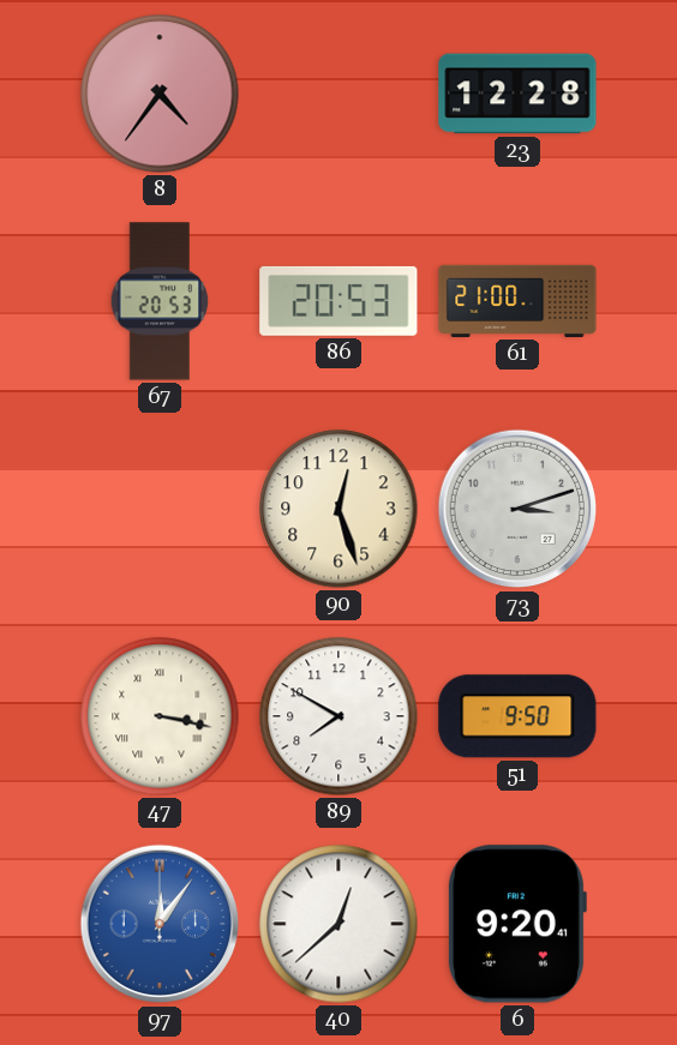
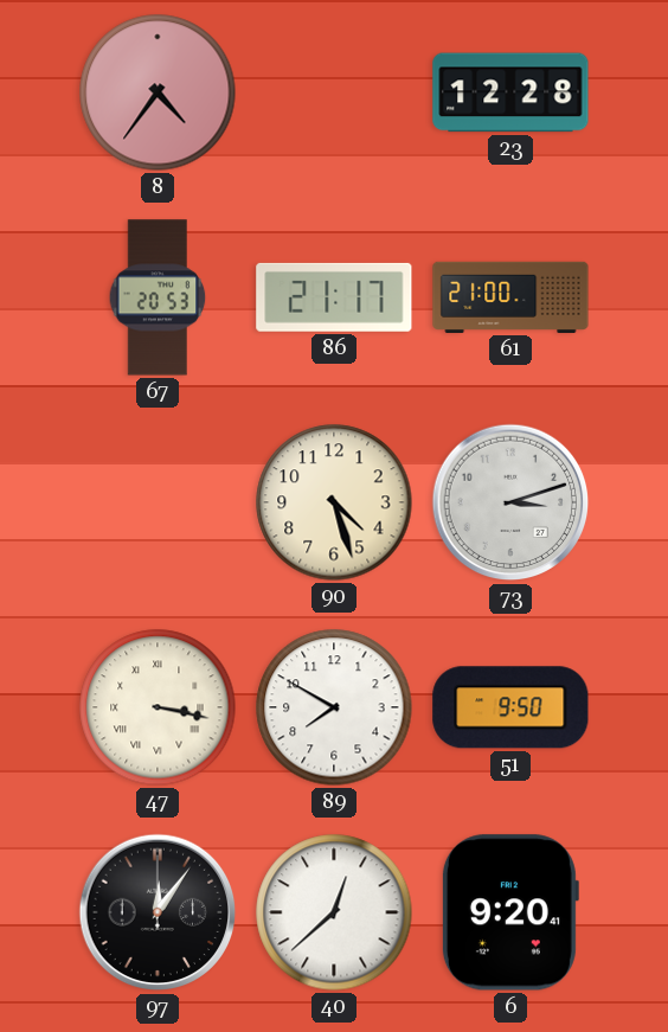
86: 20:53 -> 21:17 (334, 297)
90: 12:27 -> 4:27 (334, 502)
97 dial: blue -> black (158, 912)
